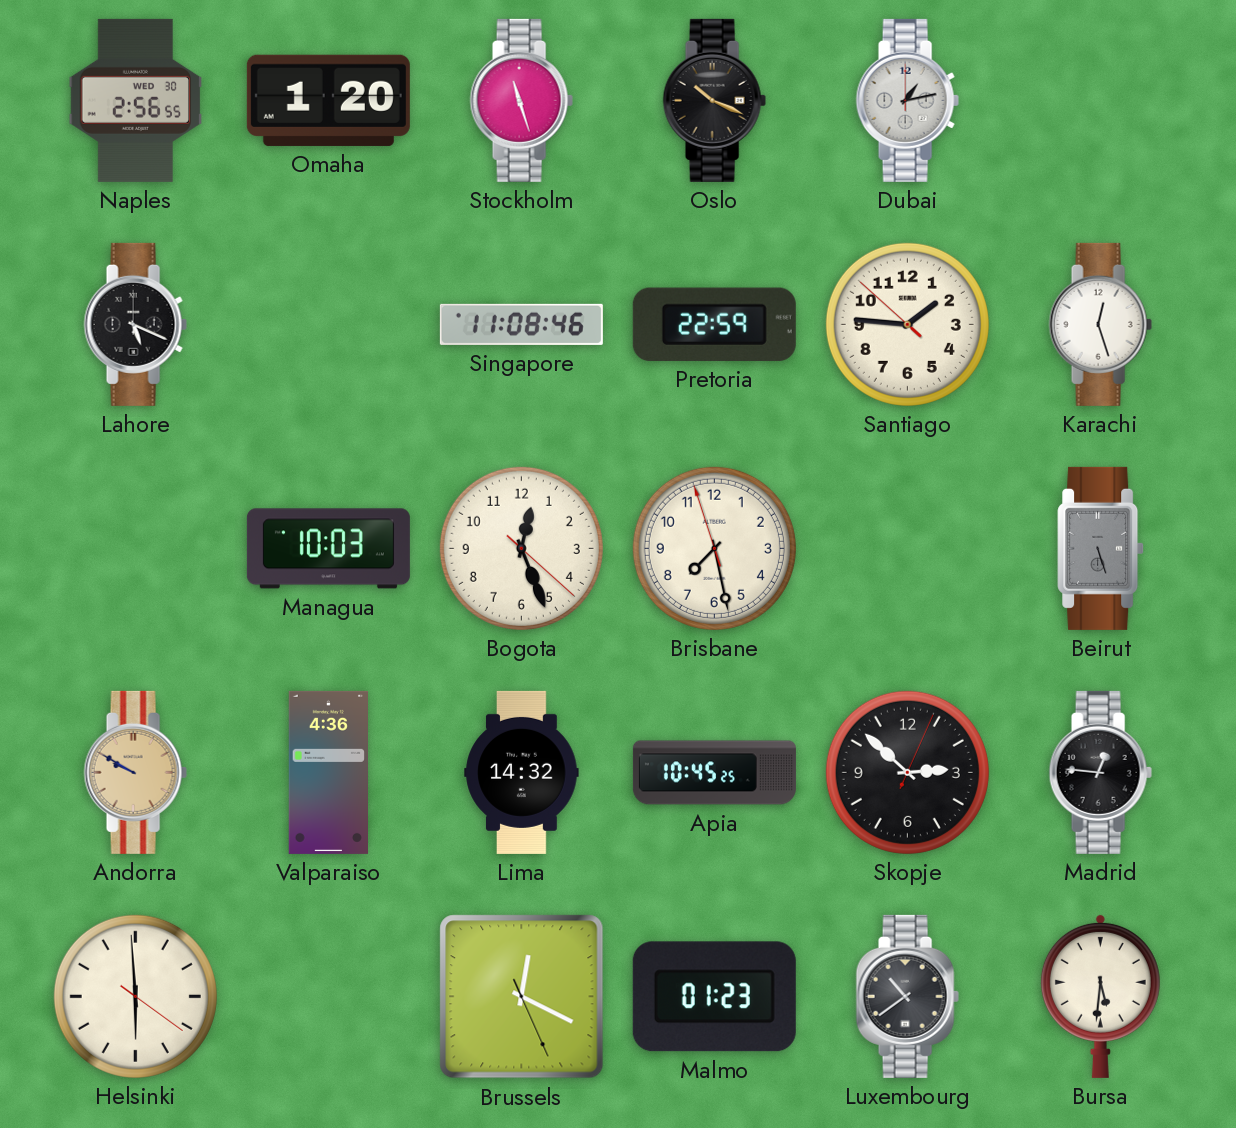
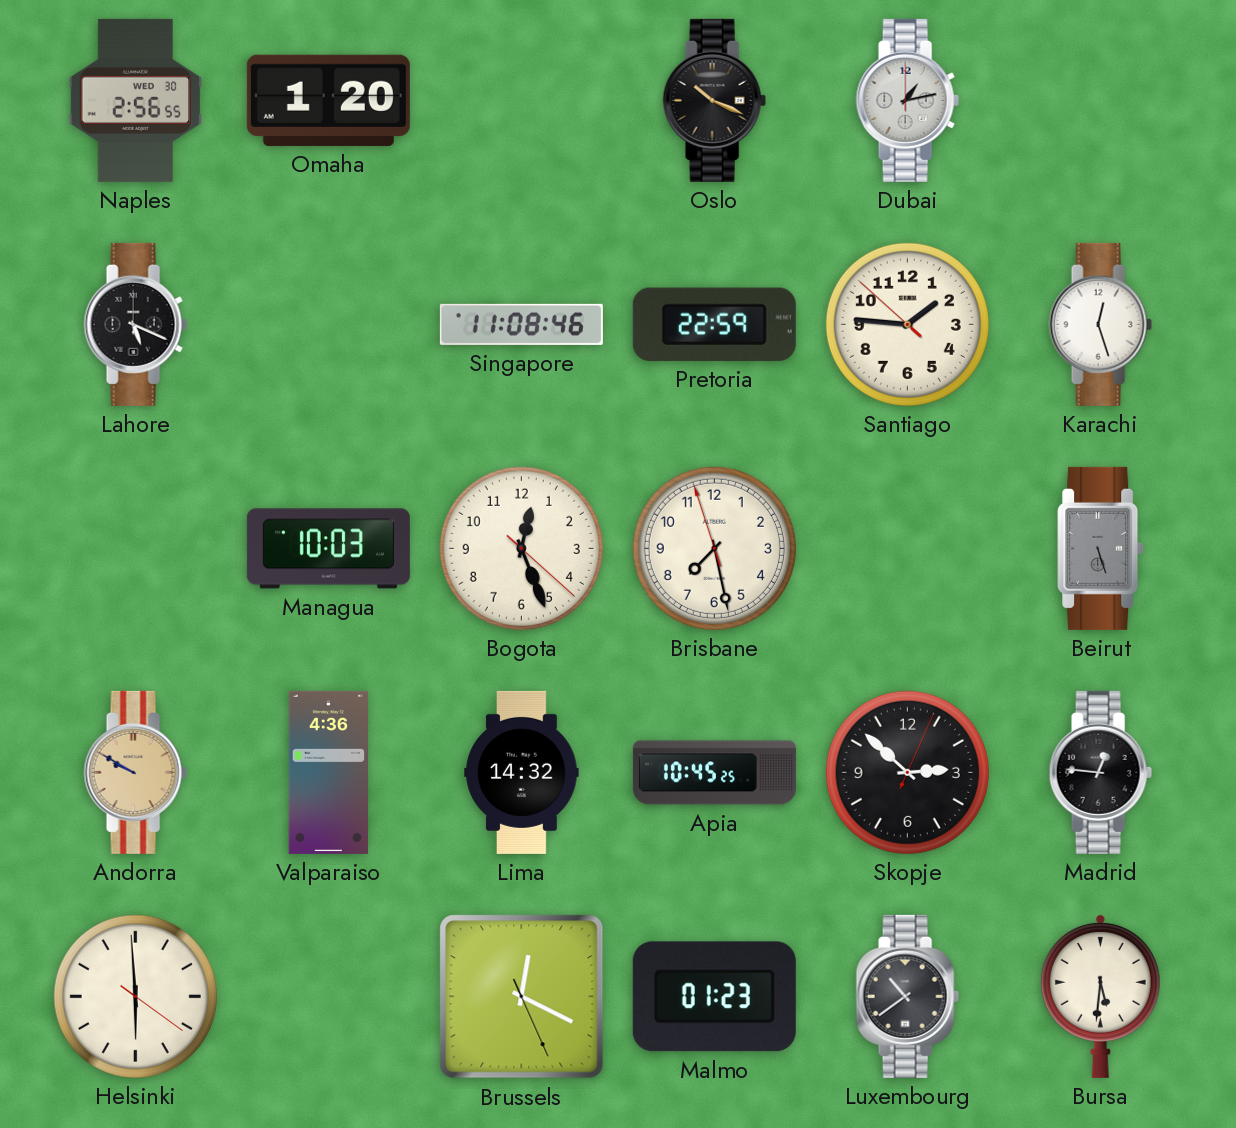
Stockholm: 11:27 -> none (521, 100)
